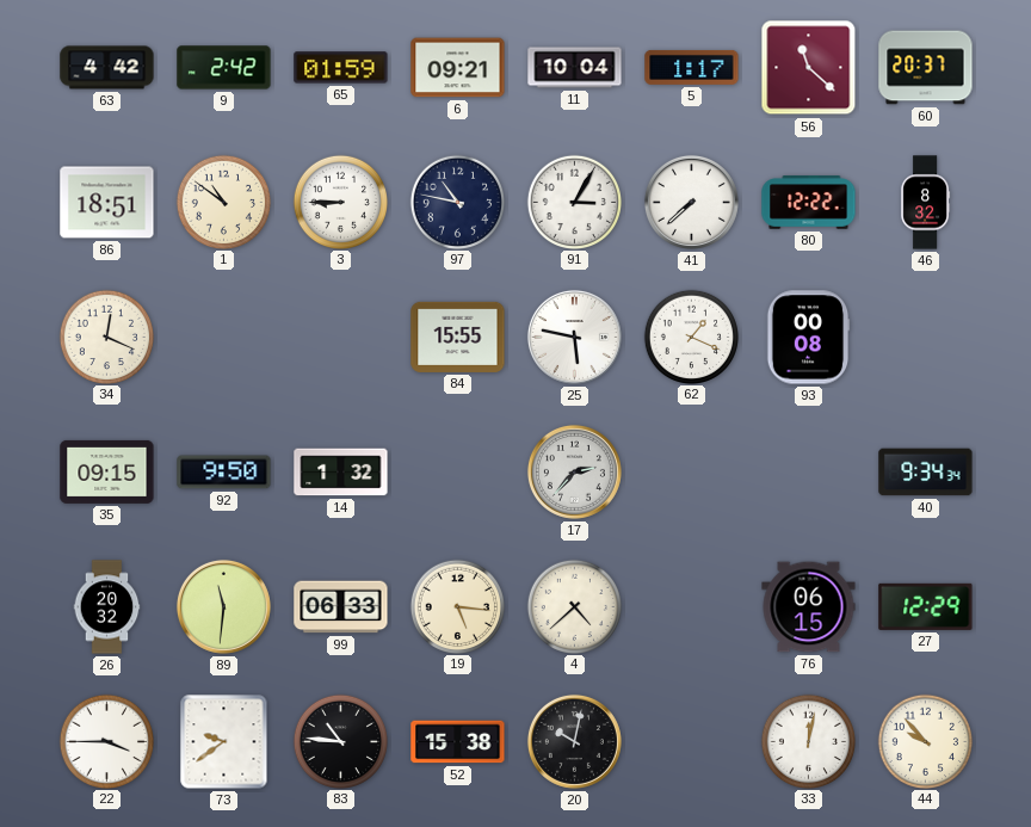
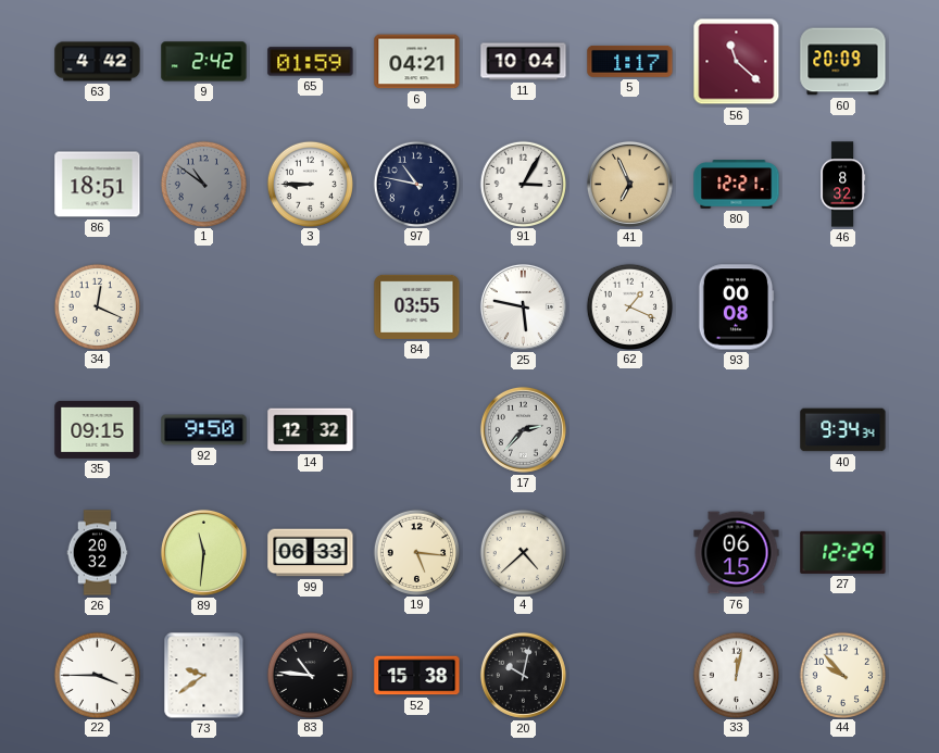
6: 09:21 -> 04:21 (417, 62)
60: 20:37 -> 20:09 (843, 62)
1 dial: cream -> grey (203, 184)
41: 7:38 -> 6:56 (629, 184)
41 dial: white -> champagne (629, 184)
80: 12:22 -> 12:21 (737, 185)
84: 15:55 -> 03:55 (417, 306)
14: 1:32 -> 12:32 (311, 430)
